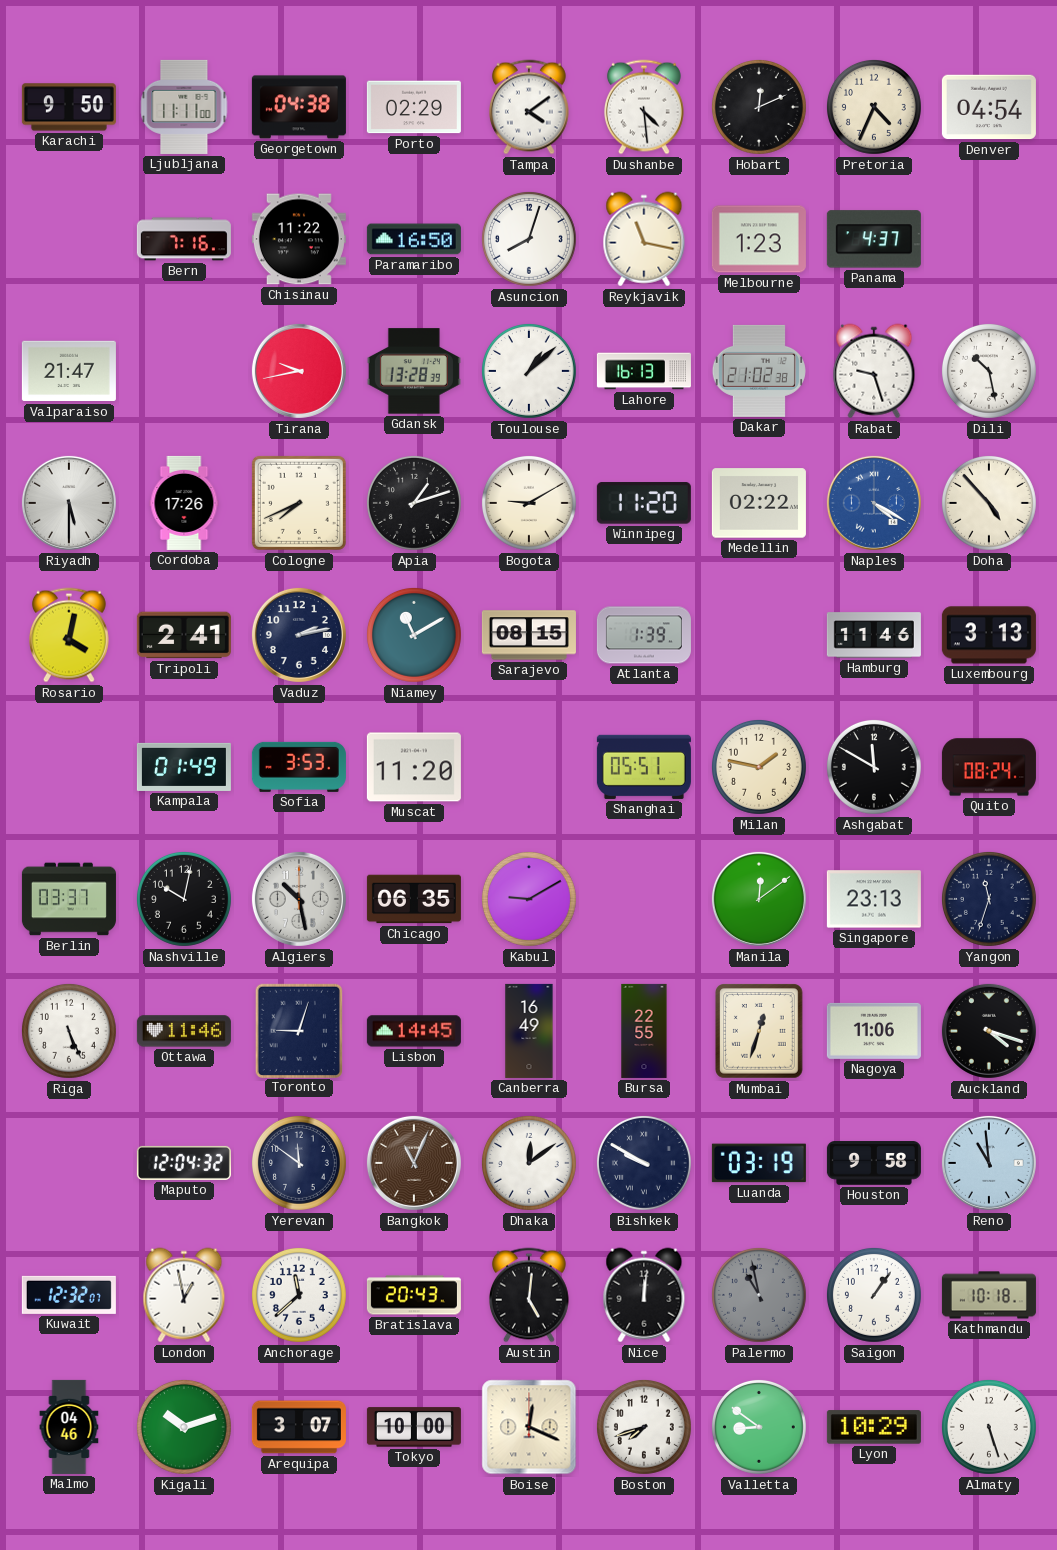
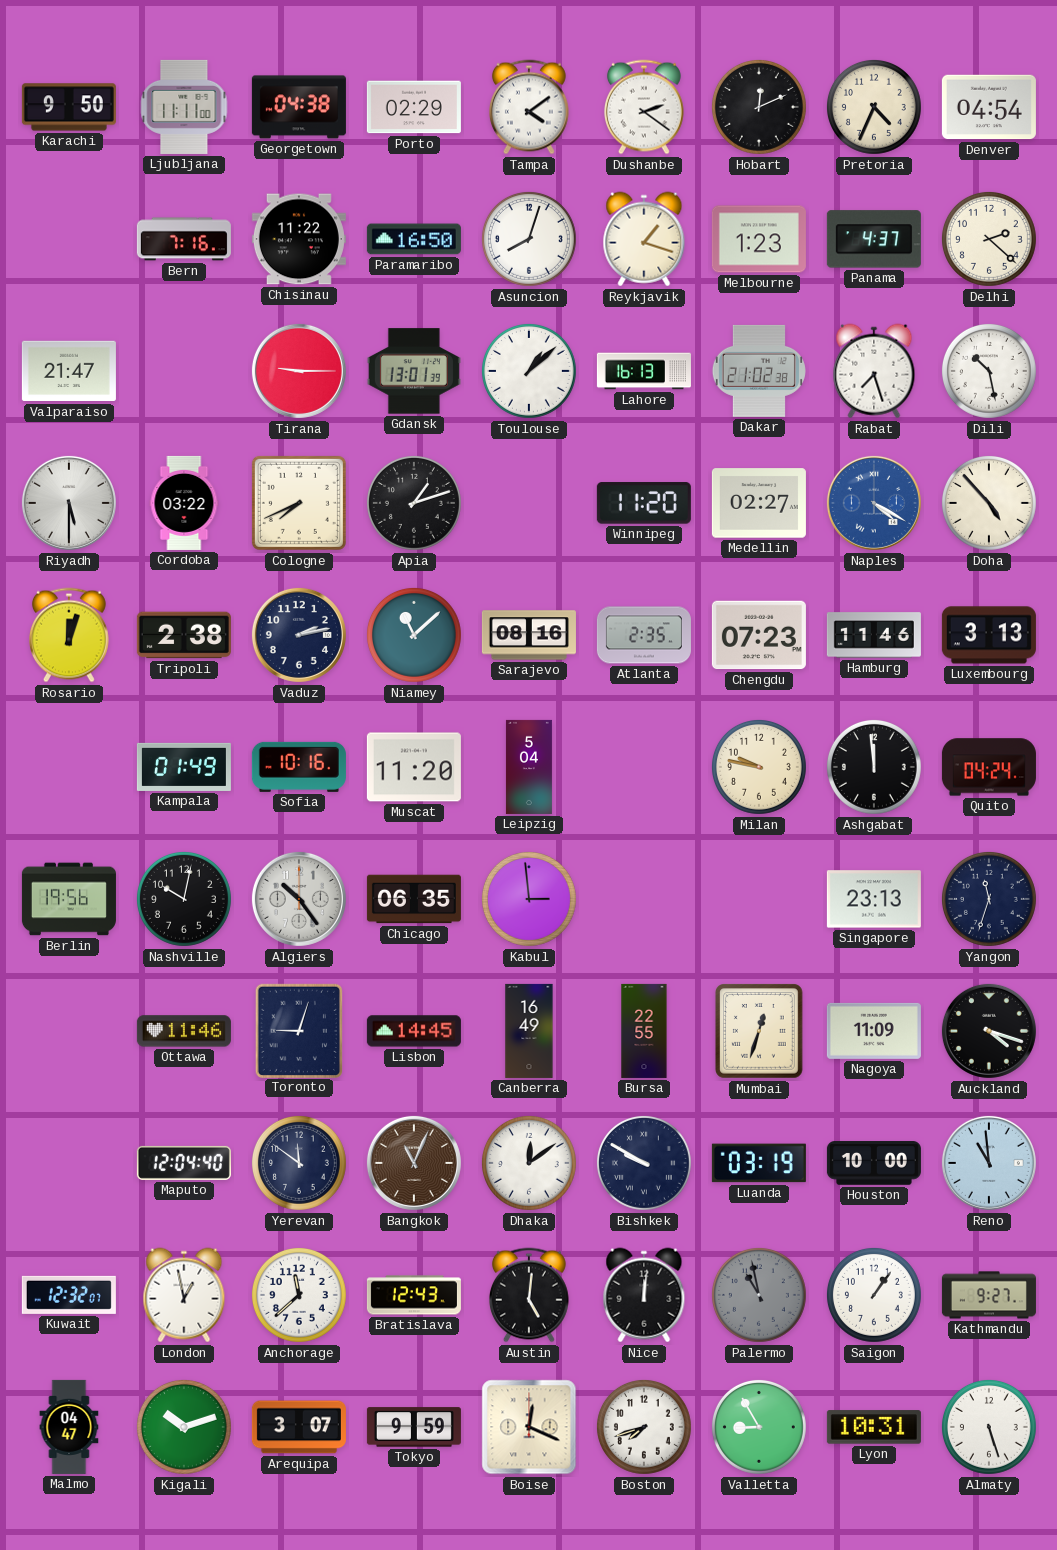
Dushanbe: 4:29 -> 2:21 (644, 107)
Reykjavik: 11:17 -> 1:18 (644, 239)
Delhi: none -> 2:22 (989, 239)
Tirana: 9:43 -> 9:15 (299, 371)
Gdansk: 13:28 -> 13:01 (414, 371)
Rabat: 9:27 -> 7:27 (874, 371)
Cordoba: 17:26 -> 03:22 (184, 503)
Bogota: 9:10 -> none (529, 503)
Medellin: 02:22 -> 02:27 (759, 503)
Rosario: 4:02 -> 12:03 (69, 635)
Tripoli: 2:41 -> 2:38 (184, 635)
Niamey: 11:10 -> 11:08 (414, 635)
Sarajevo: 08:15 -> 08:16 (529, 635)
Atlanta: 1:39 -> 2:35 (644, 635)
Chengdu: none -> 07:23 (759, 635)
Sofia: 3:53 -> 10:16 (299, 767)
Leipzig: none -> 5:04 (529, 767)
Shanghai: 05:51 -> none (644, 767)
Milan: 1:47 -> 9:47 (759, 767)
Ashgabat: 11:50 -> 11:59 (874, 767)
Quito: 08:24 -> 04:24 (989, 767)
Berlin: 03:37 -> 19:56 (69, 899)
Algiers: 10:28 -> 10:24 (299, 899)
Kabul: 9:10 -> 2:59 (529, 899)
Manila: 12:09 -> none (759, 899)
Riga: 5:26 -> none (69, 1031)
Nagoya: 11:06 -> 11:09 (874, 1031)
Maputo: 12:04:32 -> 12:04:40 (184, 1163)
Houston: 9:58 -> 10:00 (874, 1163)
Bratislava: 20:43 -> 12:43 (414, 1295)
Kathmandu: 10:18 -> 9:27 (989, 1295)
Malmo: 04:46 -> 04:47 (69, 1427)
Tokyo: 10:00 -> 9:59 (414, 1427)
Valletta: 8:51 -> 8:55 (759, 1427)
Lyon: 10:29 -> 10:31 (874, 1427)
